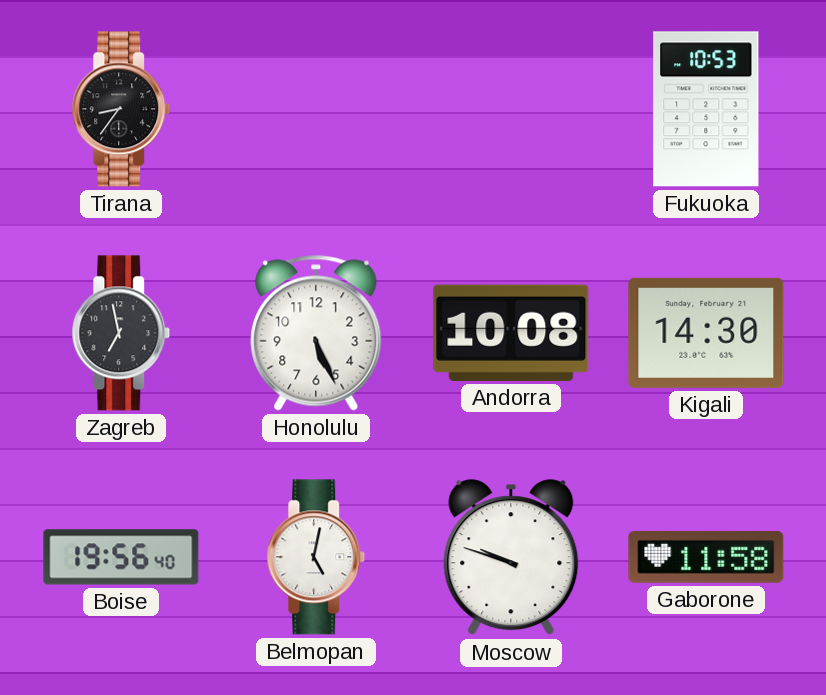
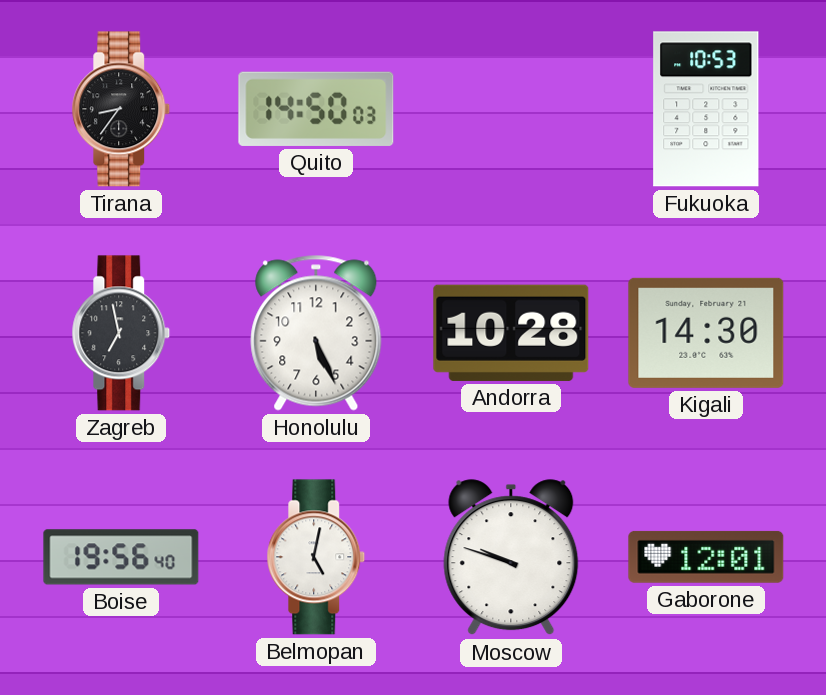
Quito: none -> 14:50 (316, 109)
Andorra: 10:08 -> 10:28 (511, 333)
Gaborone: 11:58 -> 12:01 (706, 557)
